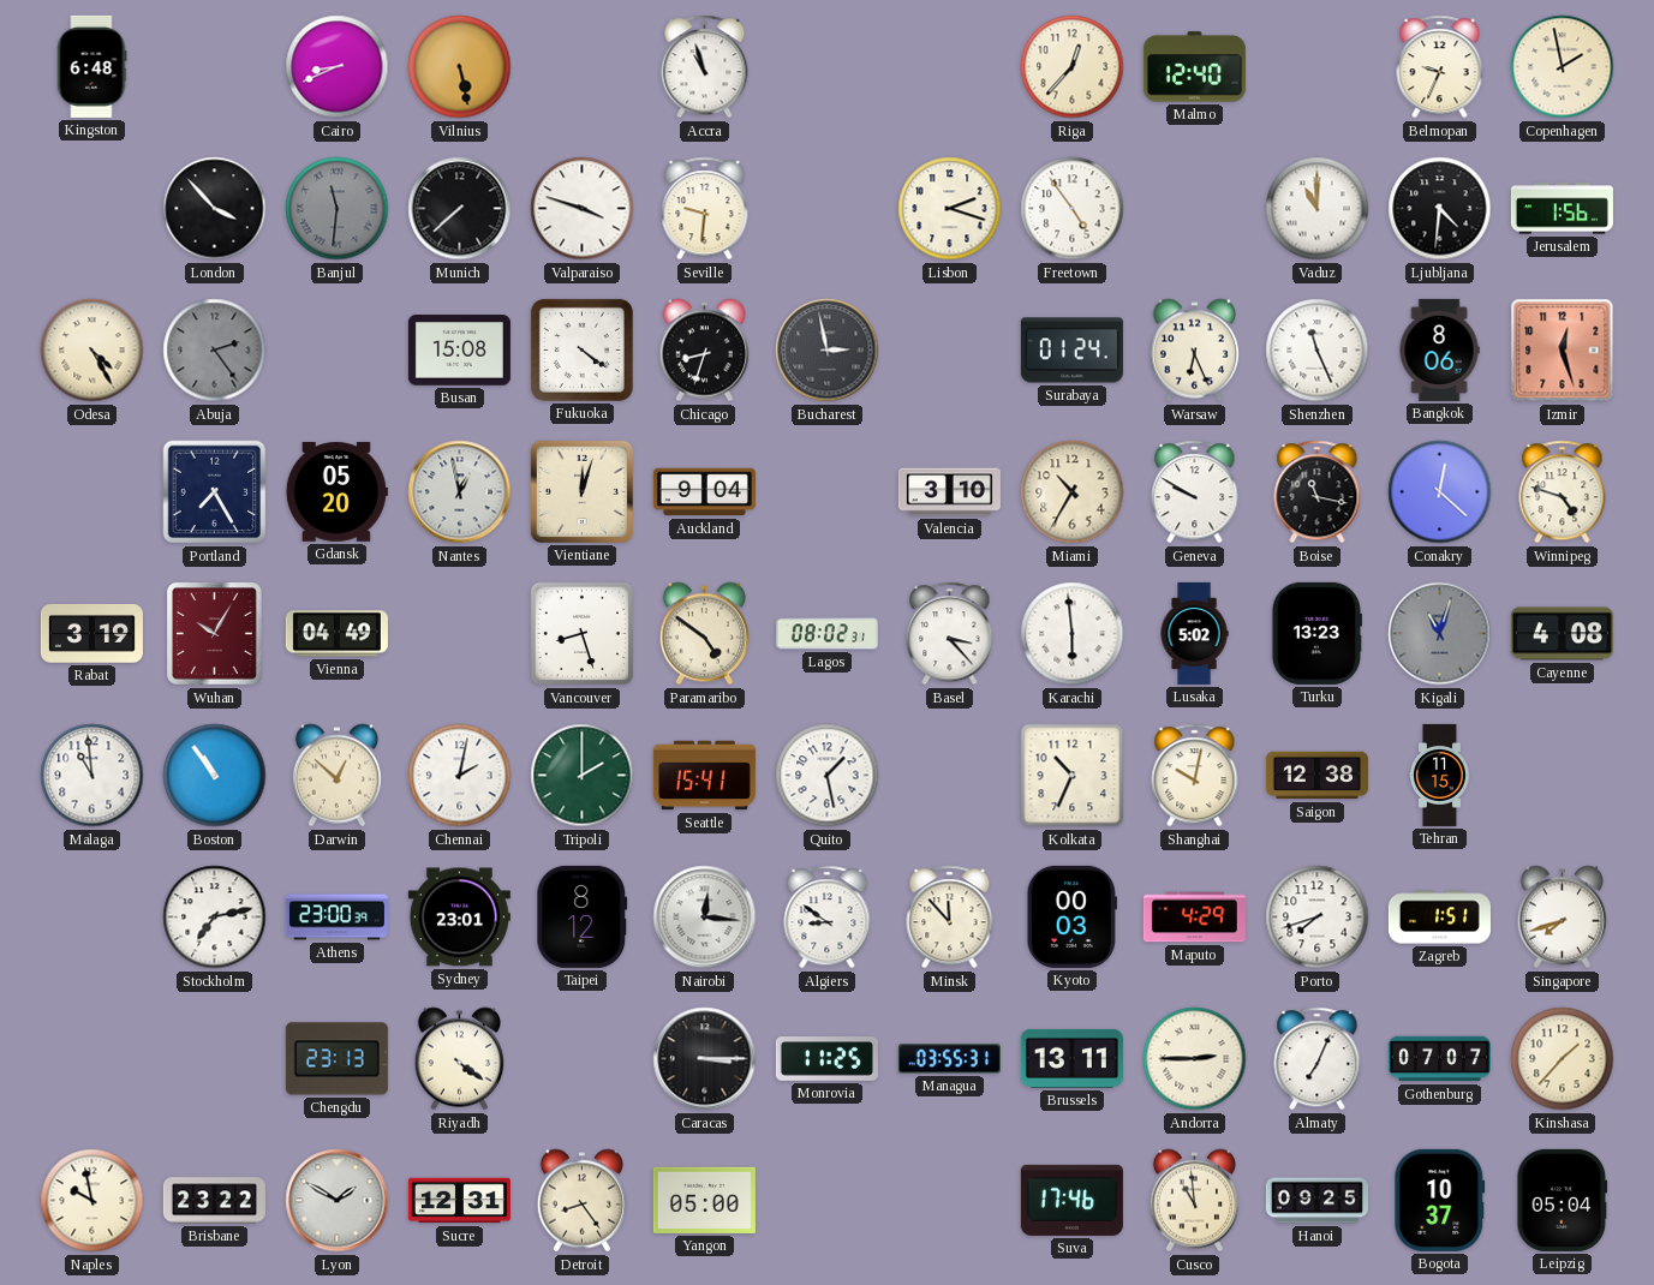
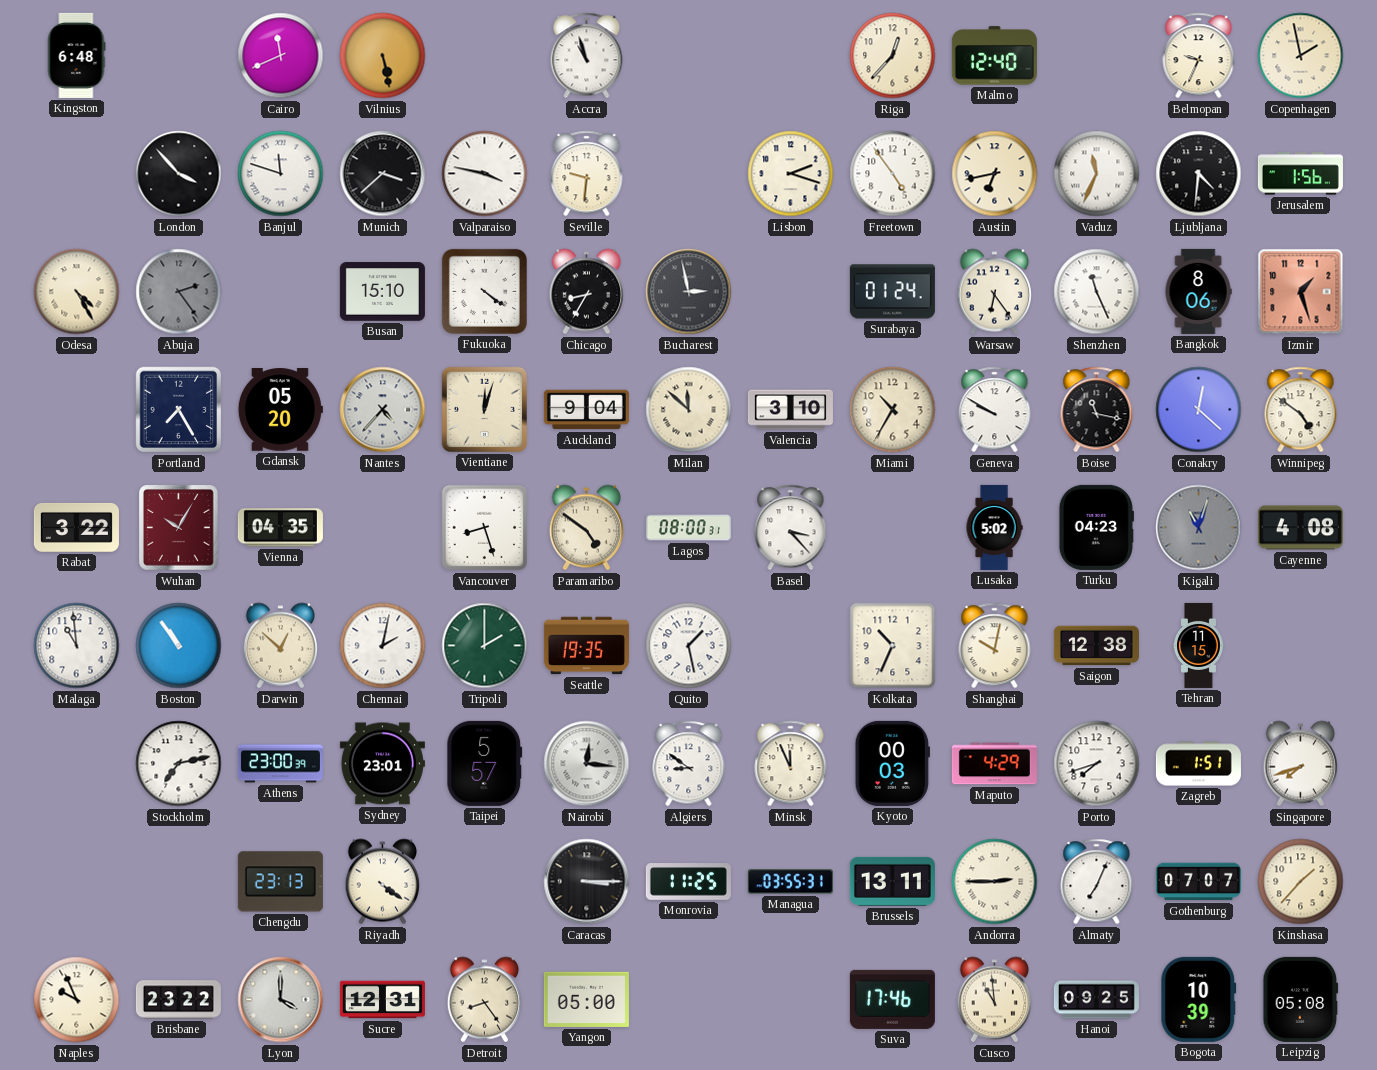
Cairo: 8:41 -> 11:41 (281, 56)
Banjul: 11:31 -> 11:48 (281, 174)
Banjul dial: grey -> white (281, 174)
Munich: 7:38 -> 3:38 (383, 174)
Valparaiso: 3:48 -> 3:47 (485, 174)
Austin: none -> 6:43 (995, 174)
Vaduz: 11:00 -> 11:34 (1097, 174)
Busan: 15:08 -> 15:10 (382, 292)
Chicago: 8:33 -> 8:35 (586, 292)
Warsaw: 6:26 -> 6:24 (994, 292)
Izmir: 12:27 -> 1:27 (1301, 292)
Nantes: 12:58 -> 4:37 (383, 410)
Milan: none -> 11:52 (689, 410)
Winnipeg: 4:48 -> 4:51 (1301, 410)
Rabat: 3:19 -> 3:22 (76, 527)
Vienna: 04:49 -> 04:35 (280, 528)
Lagos: 08:02 -> 08:00 (688, 528)
Karachi: 5:59 -> none (1073, 634)
Turku: 13:23 -> 04:23 (1096, 527)
Seattle: 15:41 -> 19:35 (586, 646)
Taipei: 8:12 -> 5:57 (485, 763)
Minsk: 11:53 -> 11:56 (791, 764)
Naples: 9:58 -> 9:56 (77, 1000)
Lyon: 1:50 -> 4:00 (281, 1000)
Bogota: 10:37 -> 10:39 (1199, 999)
Leipzig: 05:04 -> 05:08 (1301, 999)
